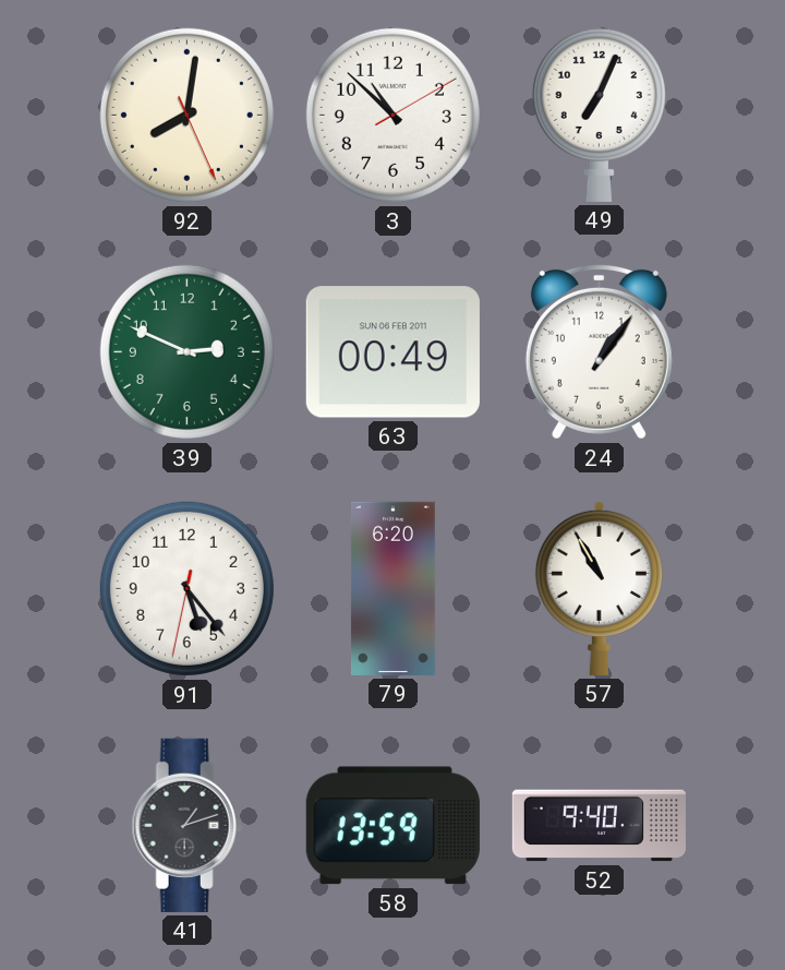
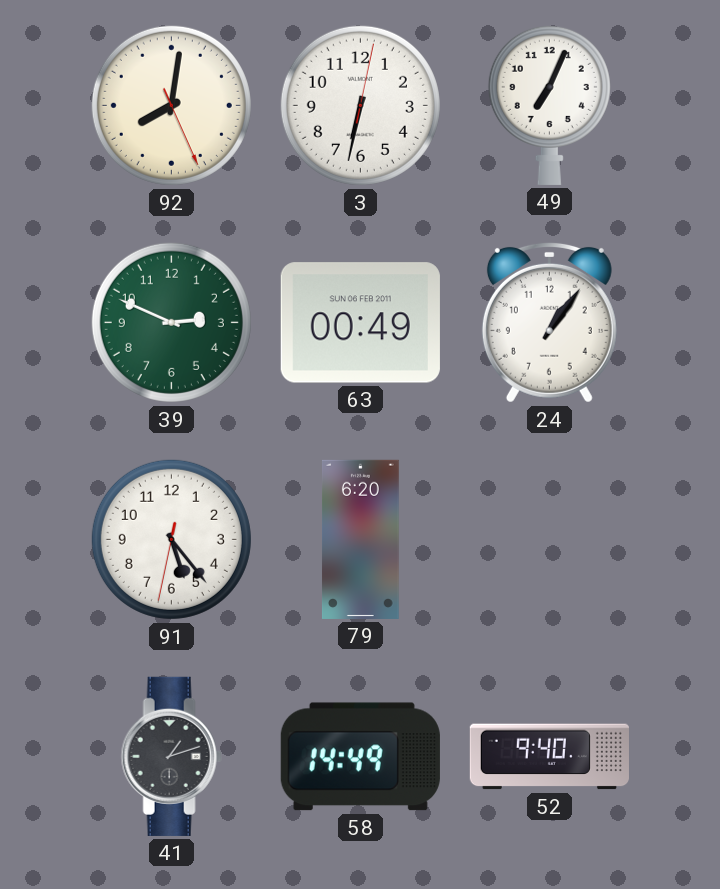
3: 10:52 -> 6:32 (360, 105)
57: 10:55 -> none (599, 588)
58: 13:59 -> 14:49 (360, 757)
